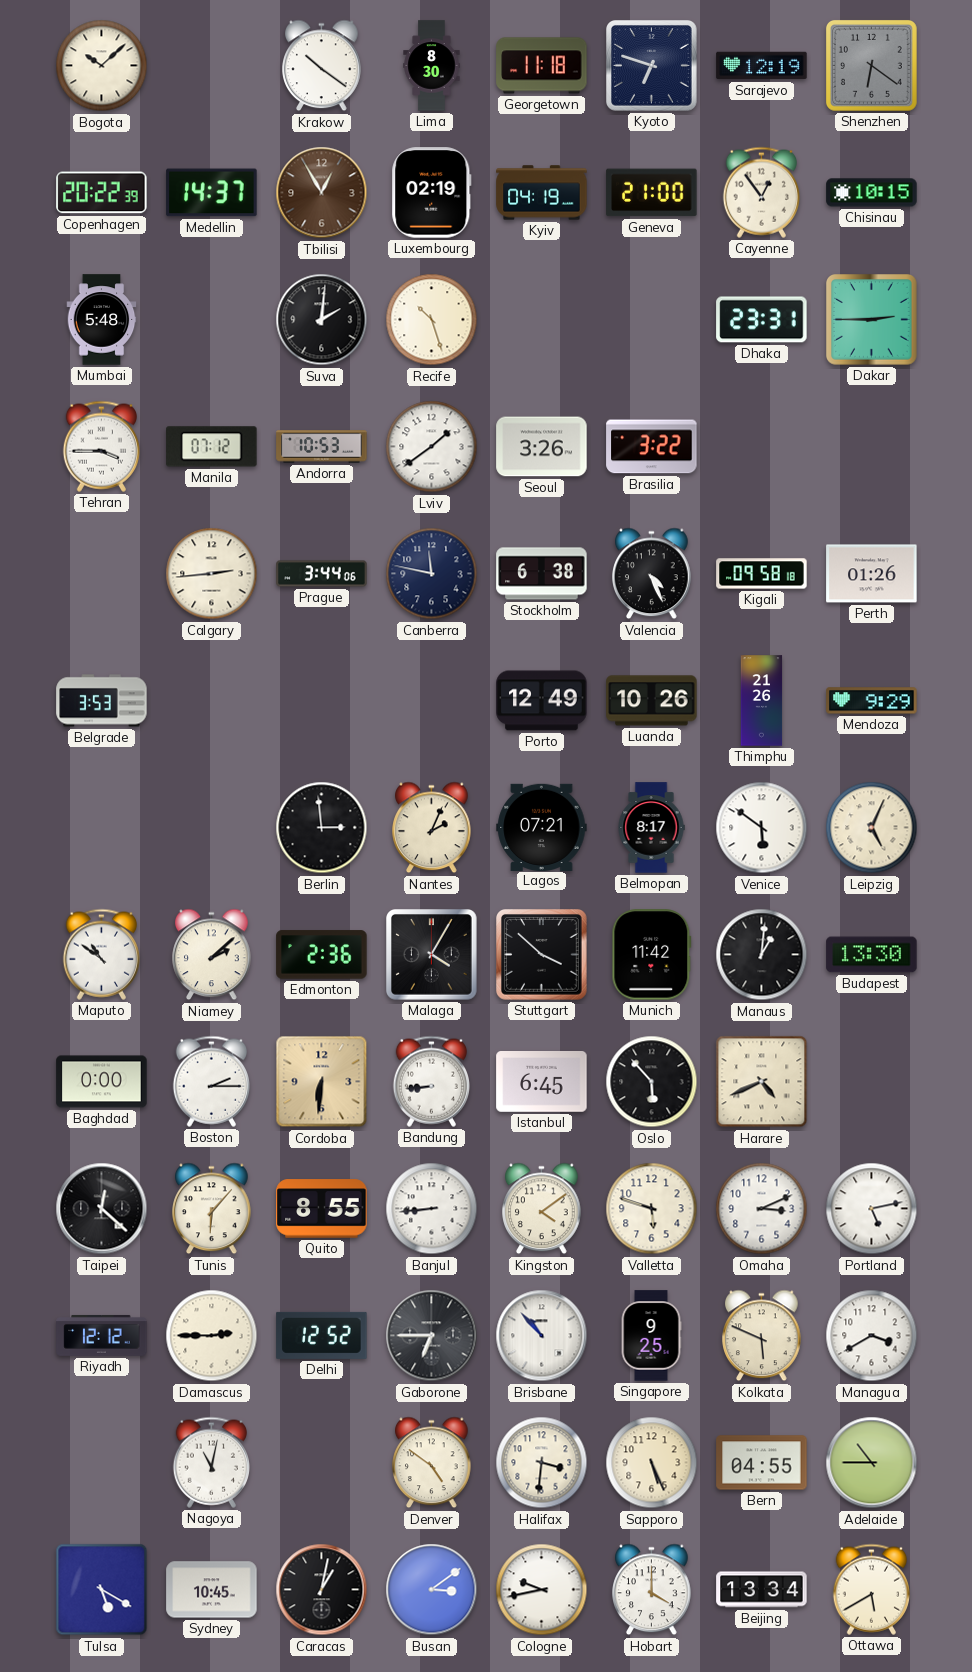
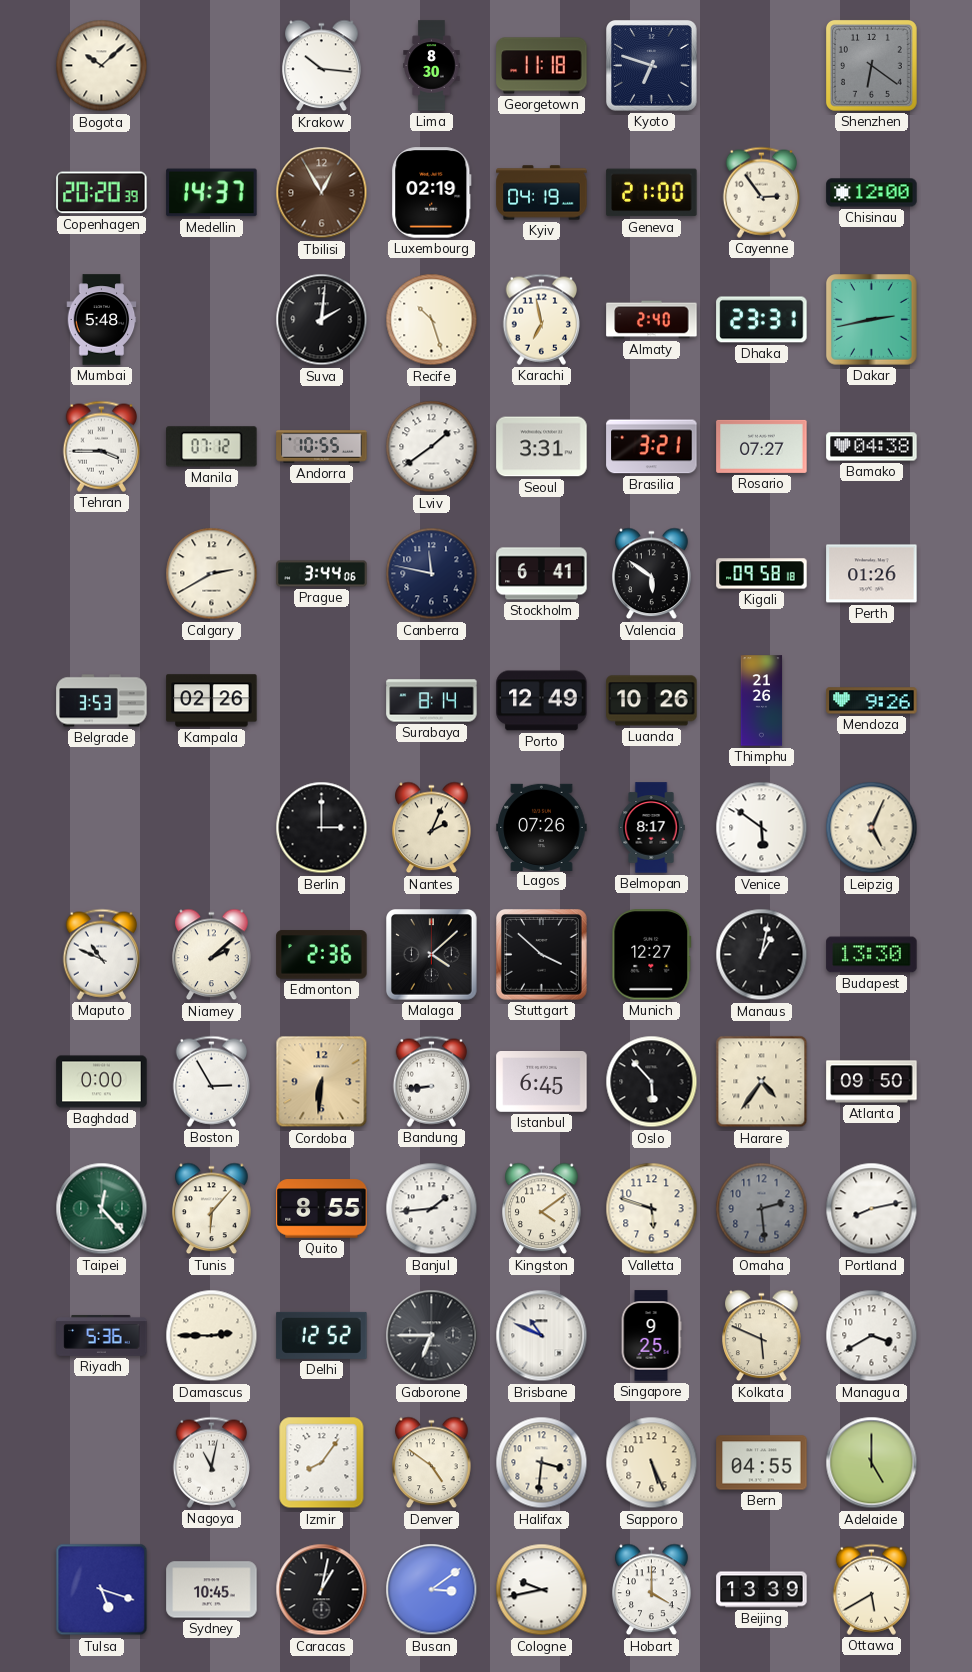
Krakow: 10:21 -> 10:16 (322, 66)
Sarajevo: 12:19 -> none (762, 66)
Copenhagen: 20:22 -> 20:20 (102, 193)
Cayenne: 12:54 -> 2:54 (761, 192)
Chisinau: 10:15 -> 12:00 (872, 193)
Karachi: none -> 6:58 (541, 319)
Almaty: none -> 2:40 (652, 320)
Dakar: 2:45 -> 2:43 (872, 320)
Andorra: 10:53 -> 10:55 (322, 447)
Seoul: 3:26 -> 3:31 (542, 447)
Brasilia: 3:22 -> 3:21 (652, 447)
Rosario: none -> 07:27 (762, 446)
Bamako: none -> 04:38 (872, 447)
Calgary: 2:44 -> 2:40 (212, 574)
Stockholm: 6:38 -> 6:41 (542, 574)
Valencia: 4:26 -> 5:51 (652, 574)
Kampala: none -> 02:26 (212, 701)
Surabaya: none -> 8:14 (432, 701)
Mendoza: 9:29 -> 9:26 (872, 701)
Berlin: 2:59 -> 3:00 (322, 828)
Lagos: 07:21 -> 07:26 (542, 827)
Maputo: 10:51 -> 10:49 (101, 954)
Malaga: 4:05 -> 4:08 (432, 955)
Munich: 11:42 -> 12:27 (652, 955)
Manaus: 1:01 -> 1:02 (762, 955)
Boston: 2:15 -> 2:55 (211, 1081)
Harare: 4:41 -> 4:36 (762, 1082)
Atlanta: none -> 09:50 (872, 1082)
Taipei: 12:22 -> 12:23 (102, 1209)
Taipei dial: black -> green (102, 1209)
Banjul: 8:44 -> 1:44 (432, 1209)
Omaha: 3:11 -> 2:29 (762, 1209)
Omaha dial: white -> grey (762, 1209)
Portland: 5:13 -> 8:13 (872, 1209)
Riyadh: 12:12 -> 5:36 (102, 1335)
Brisbane: 10:53 -> 10:49 (542, 1336)
Izmir: none -> 8:06 (322, 1463)
Adelaide: 10:45 -> 5:00 (872, 1463)
Tulsa: 5:20 -> 5:18 (102, 1590)
Beijing: 13:34 -> 13:39 (762, 1590)
